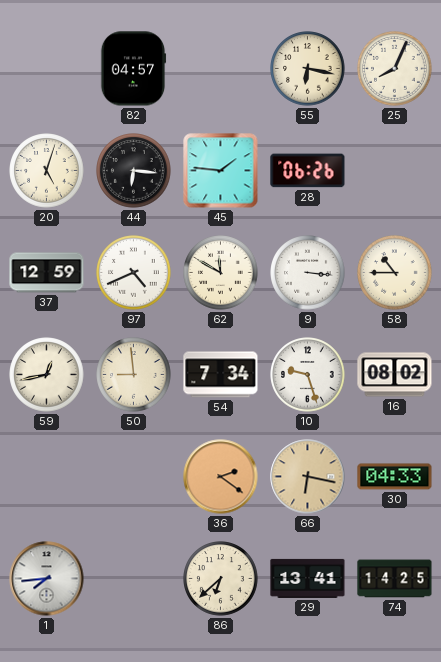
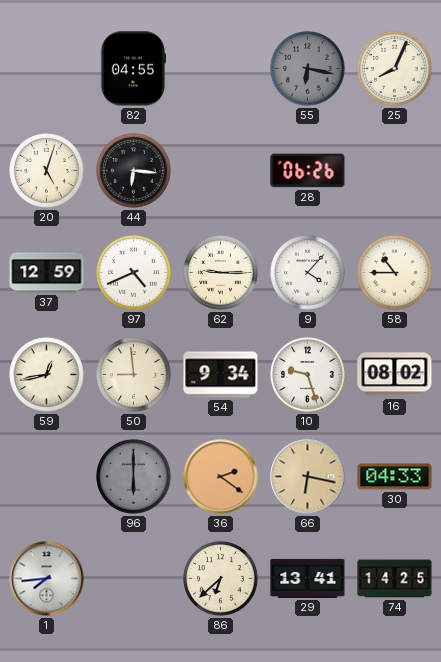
82: 04:57 -> 04:55 (133, 69)
55 dial: cream -> grey (308, 69)
45: 1:46 -> none (221, 171)
62: 11:50 -> 9:15 (221, 273)
9: 3:16 -> 4:07 (308, 273)
54: 7:34 -> 9:34 (221, 375)
96: none -> 6:00 (134, 477)
